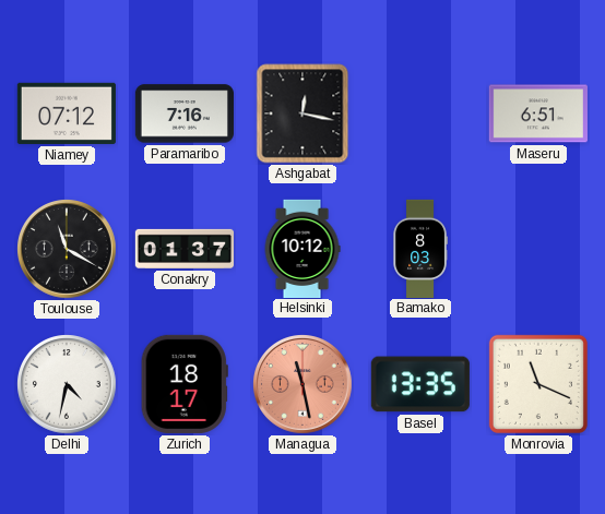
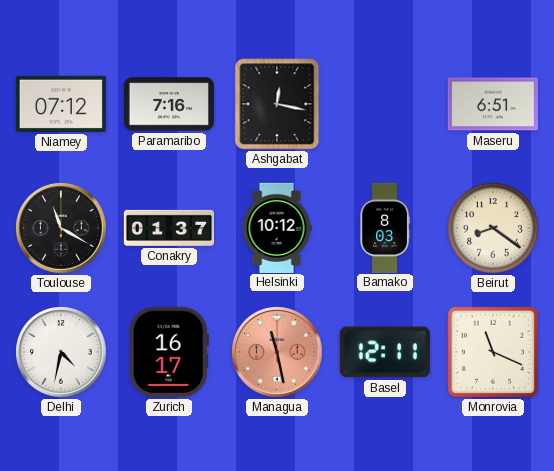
Beirut: none -> 8:21 (493, 228)
Zurich: 18:17 -> 16:17 (169, 352)
Basel: 13:35 -> 12:11 (385, 352)
